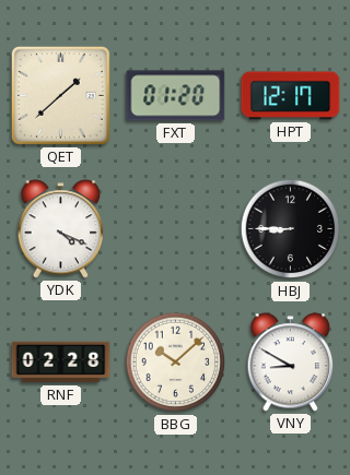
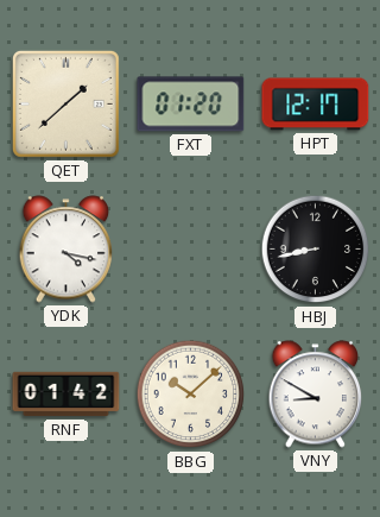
YDK: 4:19 -> 4:17 (66, 250)
HBJ: 8:45 -> 8:43 (316, 250)
RNF: 02:28 -> 01:42 (66, 395)
